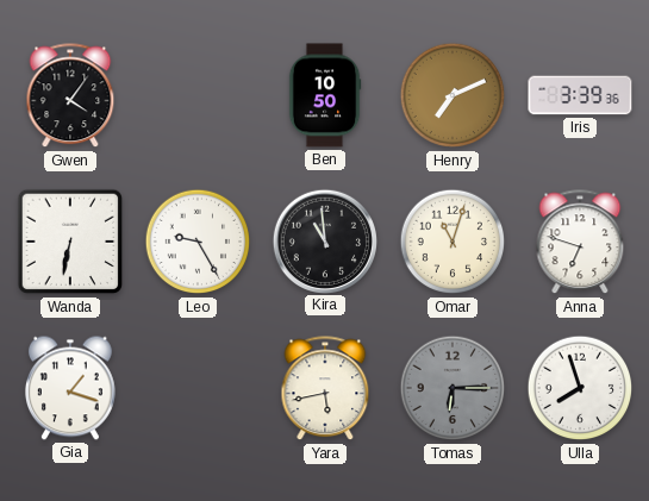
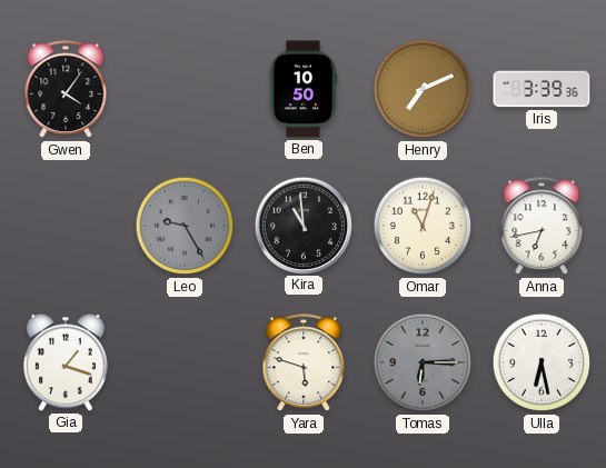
Wanda: 6:32 -> none (70, 242)
Leo dial: white -> grey (185, 226)
Anna: 6:48 -> 6:43 (542, 227)
Yara: 5:43 -> 5:48 (304, 364)
Ulla: 7:57 -> 6:28 (542, 362)
